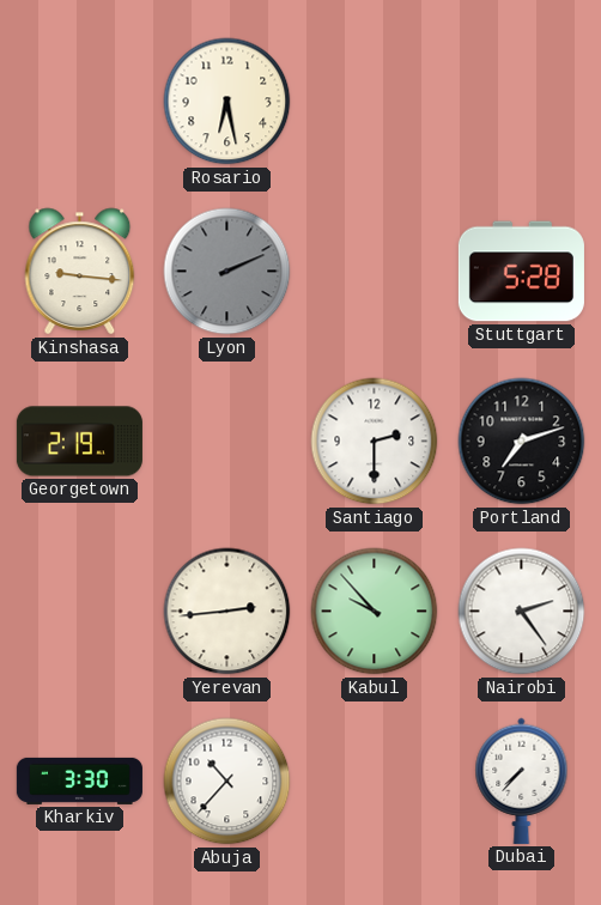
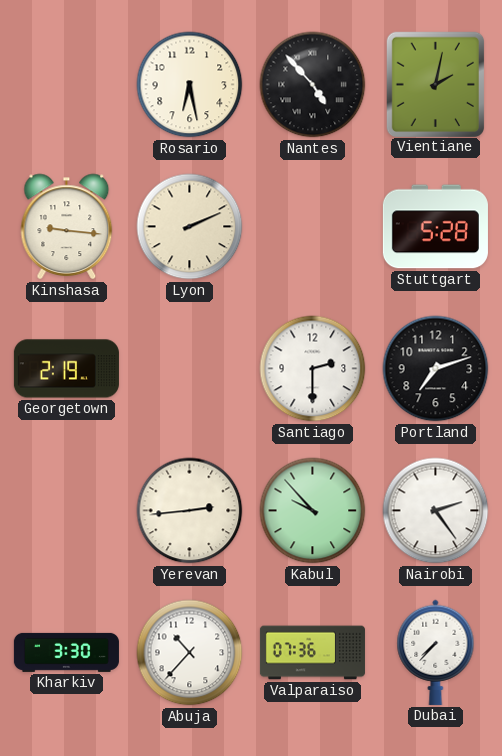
Nantes: none -> 4:53 (313, 85)
Vientiane: none -> 2:02 (435, 84)
Lyon dial: grey -> cream (190, 227)
Valparaiso: none -> 07:36 (312, 653)
